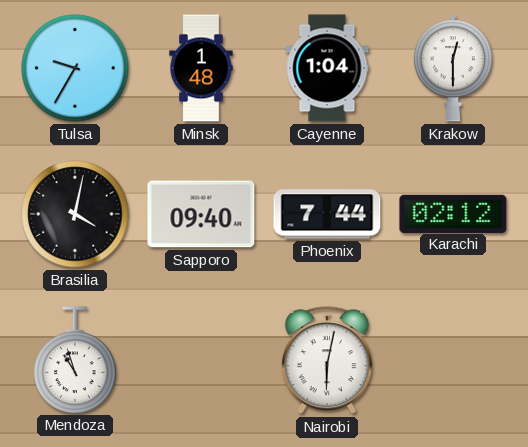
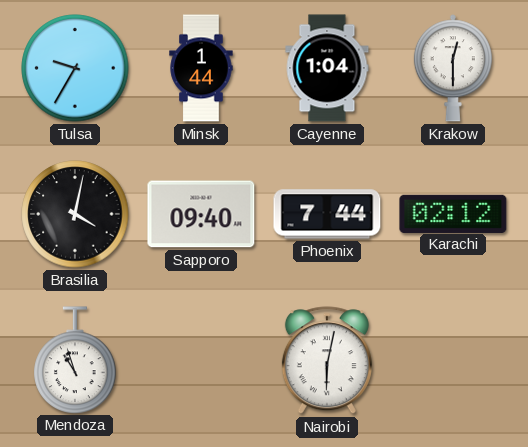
Minsk: 1:48 -> 1:44 (201, 68)
